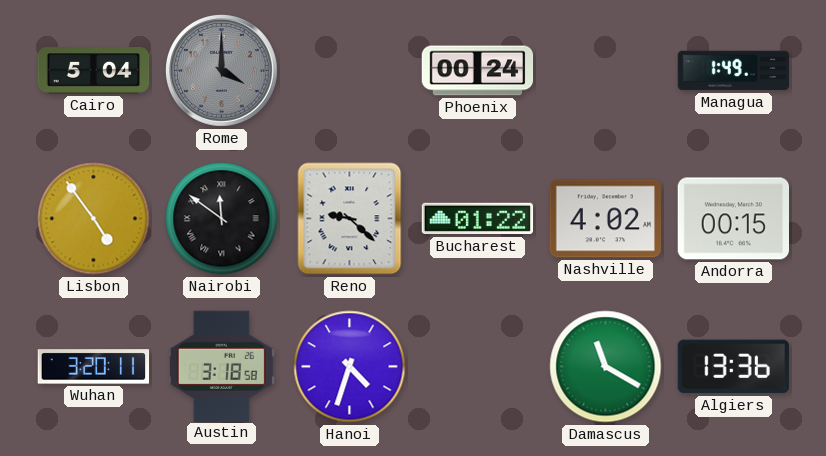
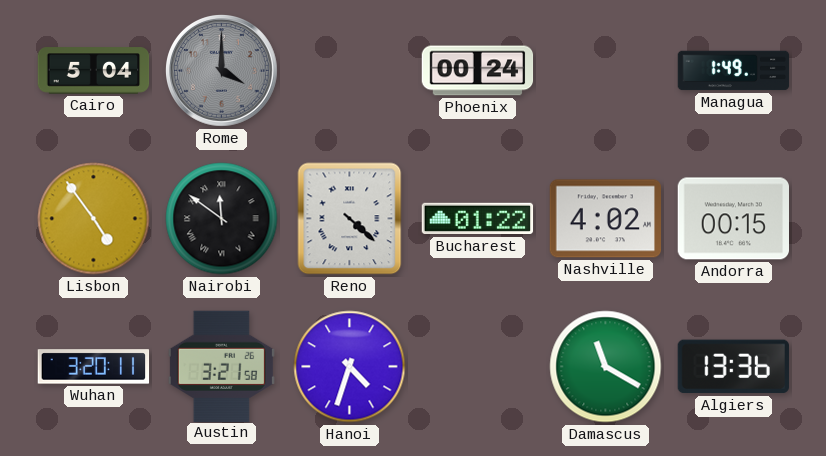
Reno: 9:22 -> 4:22 (350, 219)
Austin: 3:18 -> 3:21 (221, 366)
